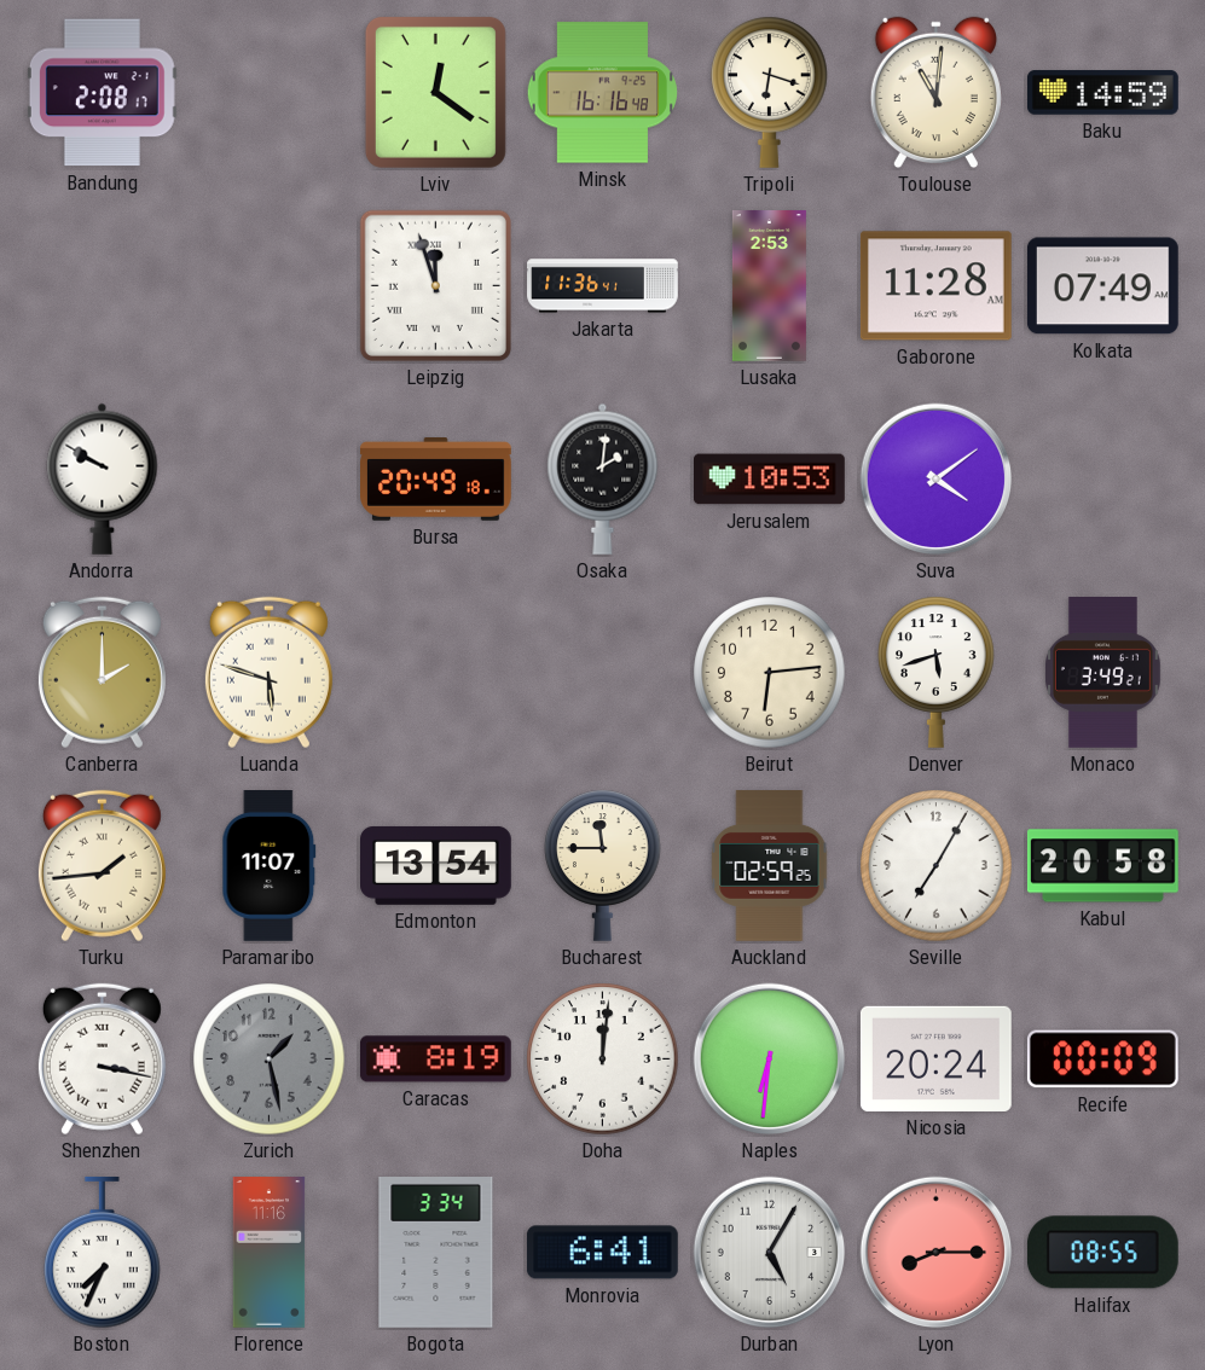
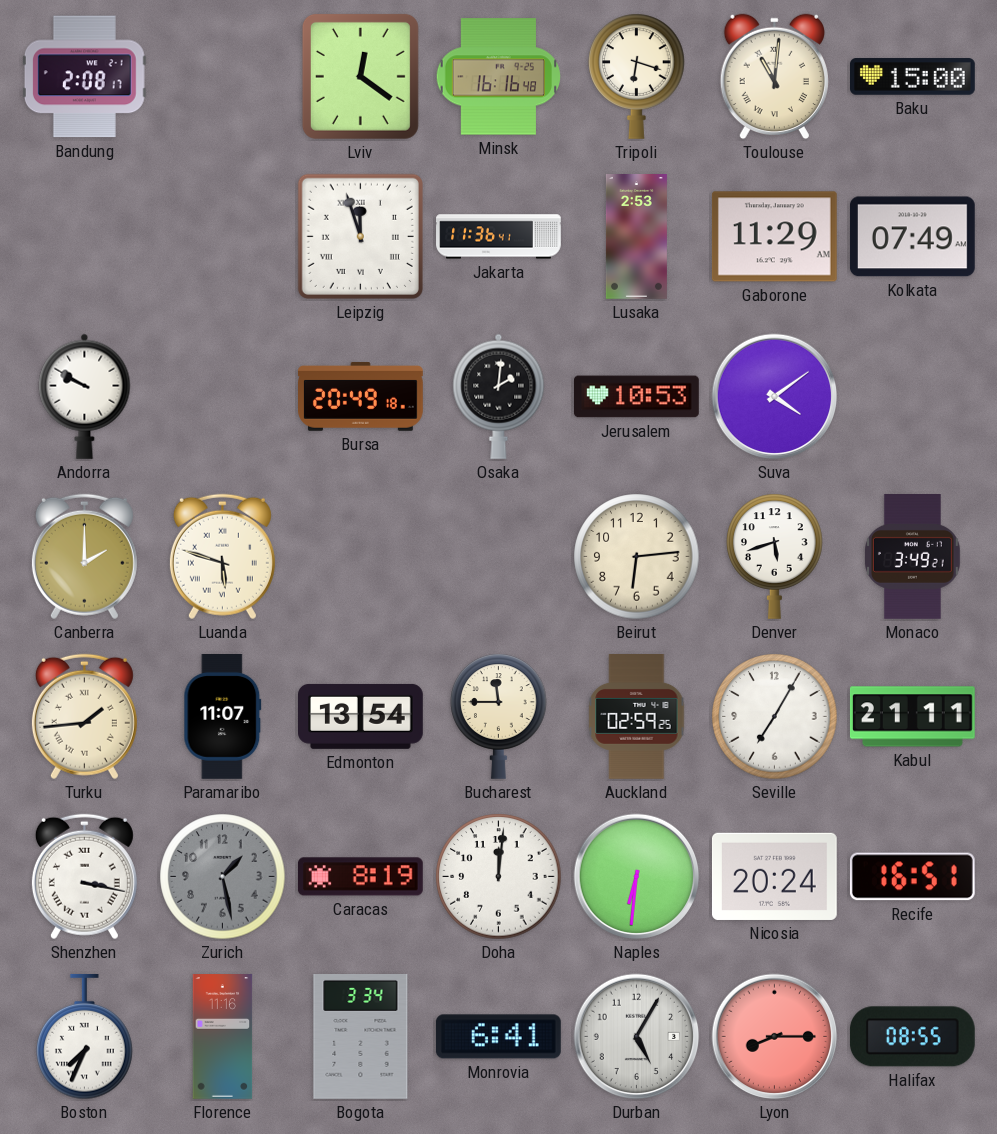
Baku: 14:59 -> 15:00 (913, 77)
Gaborone: 11:28 -> 11:29 (774, 237)
Kabul: 20:58 -> 21:11 (912, 717)
Recife: 00:09 -> 16:51 (912, 877)
